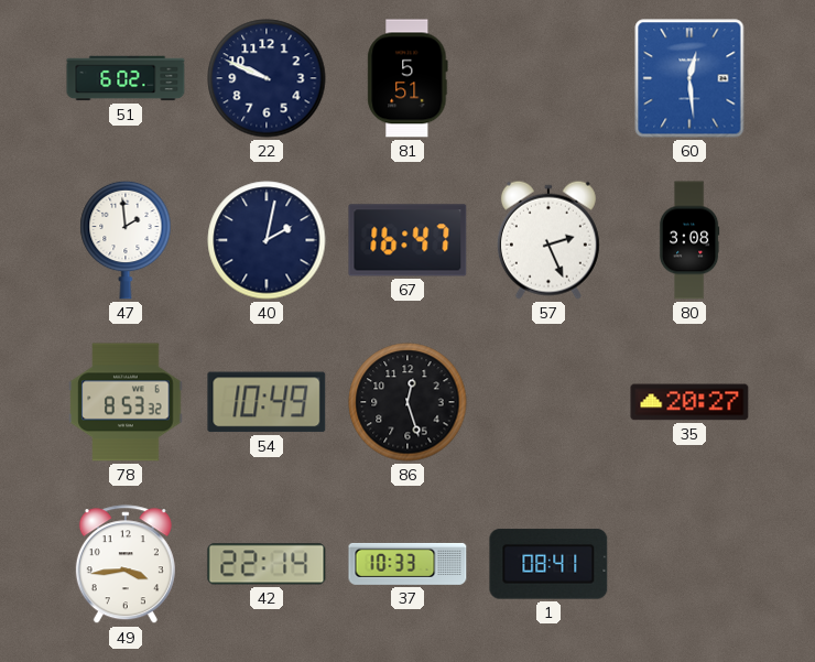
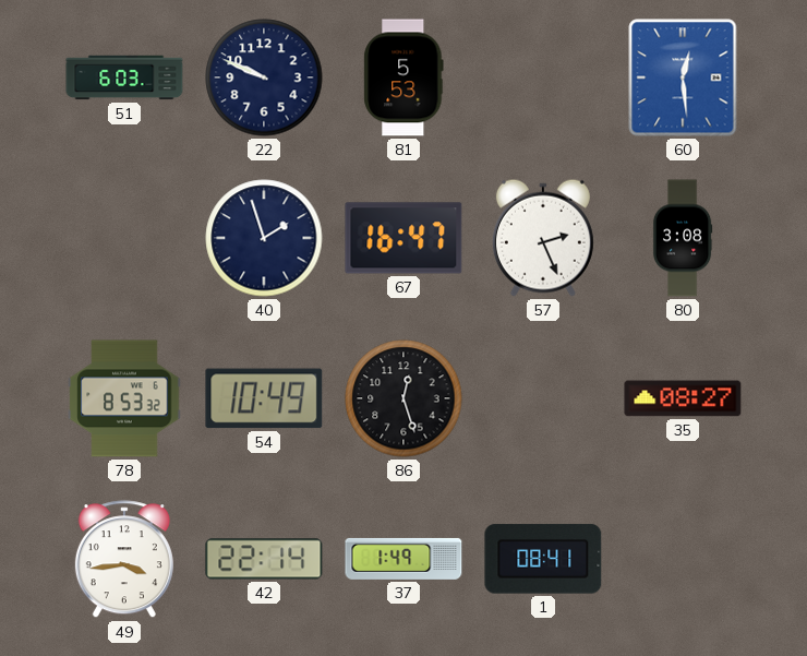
51: 6:02 -> 6:03 (124, 77)
81: 5:51 -> 5:53 (403, 77)
47: 1:59 -> none (126, 240)
40: 2:02 -> 1:57 (264, 238)
35: 20:27 -> 08:27 (683, 398)
37: 10:33 -> 1:49 (403, 559)
